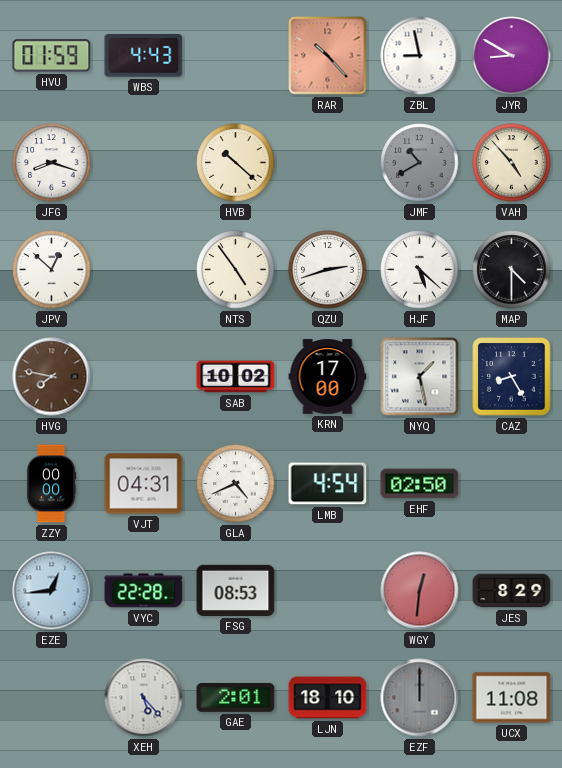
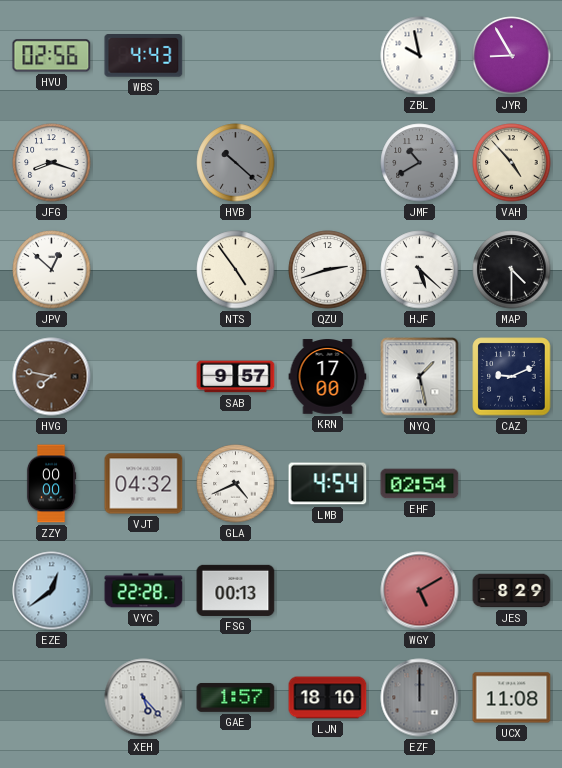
HVU: 01:59 -> 02:56 (52, 56)
RAR: 10:23 -> none (328, 56)
ZBL: 8:58 -> 9:58 (420, 56)
JYR: 8:50 -> 8:55 (512, 56)
HVB dial: cream -> grey (236, 163)
SAB: 10:02 -> 9:57 (236, 377)
CAZ: 8:25 -> 9:11 (512, 377)
VJT: 04:31 -> 04:32 (144, 484)
EHF: 02:50 -> 02:54 (420, 484)
EZE: 12:44 -> 12:39 (52, 591)
FSG: 08:53 -> 00:13 (236, 590)
WGY: 12:31 -> 5:10 (420, 591)
GAE: 2:01 -> 1:57 (236, 697)
